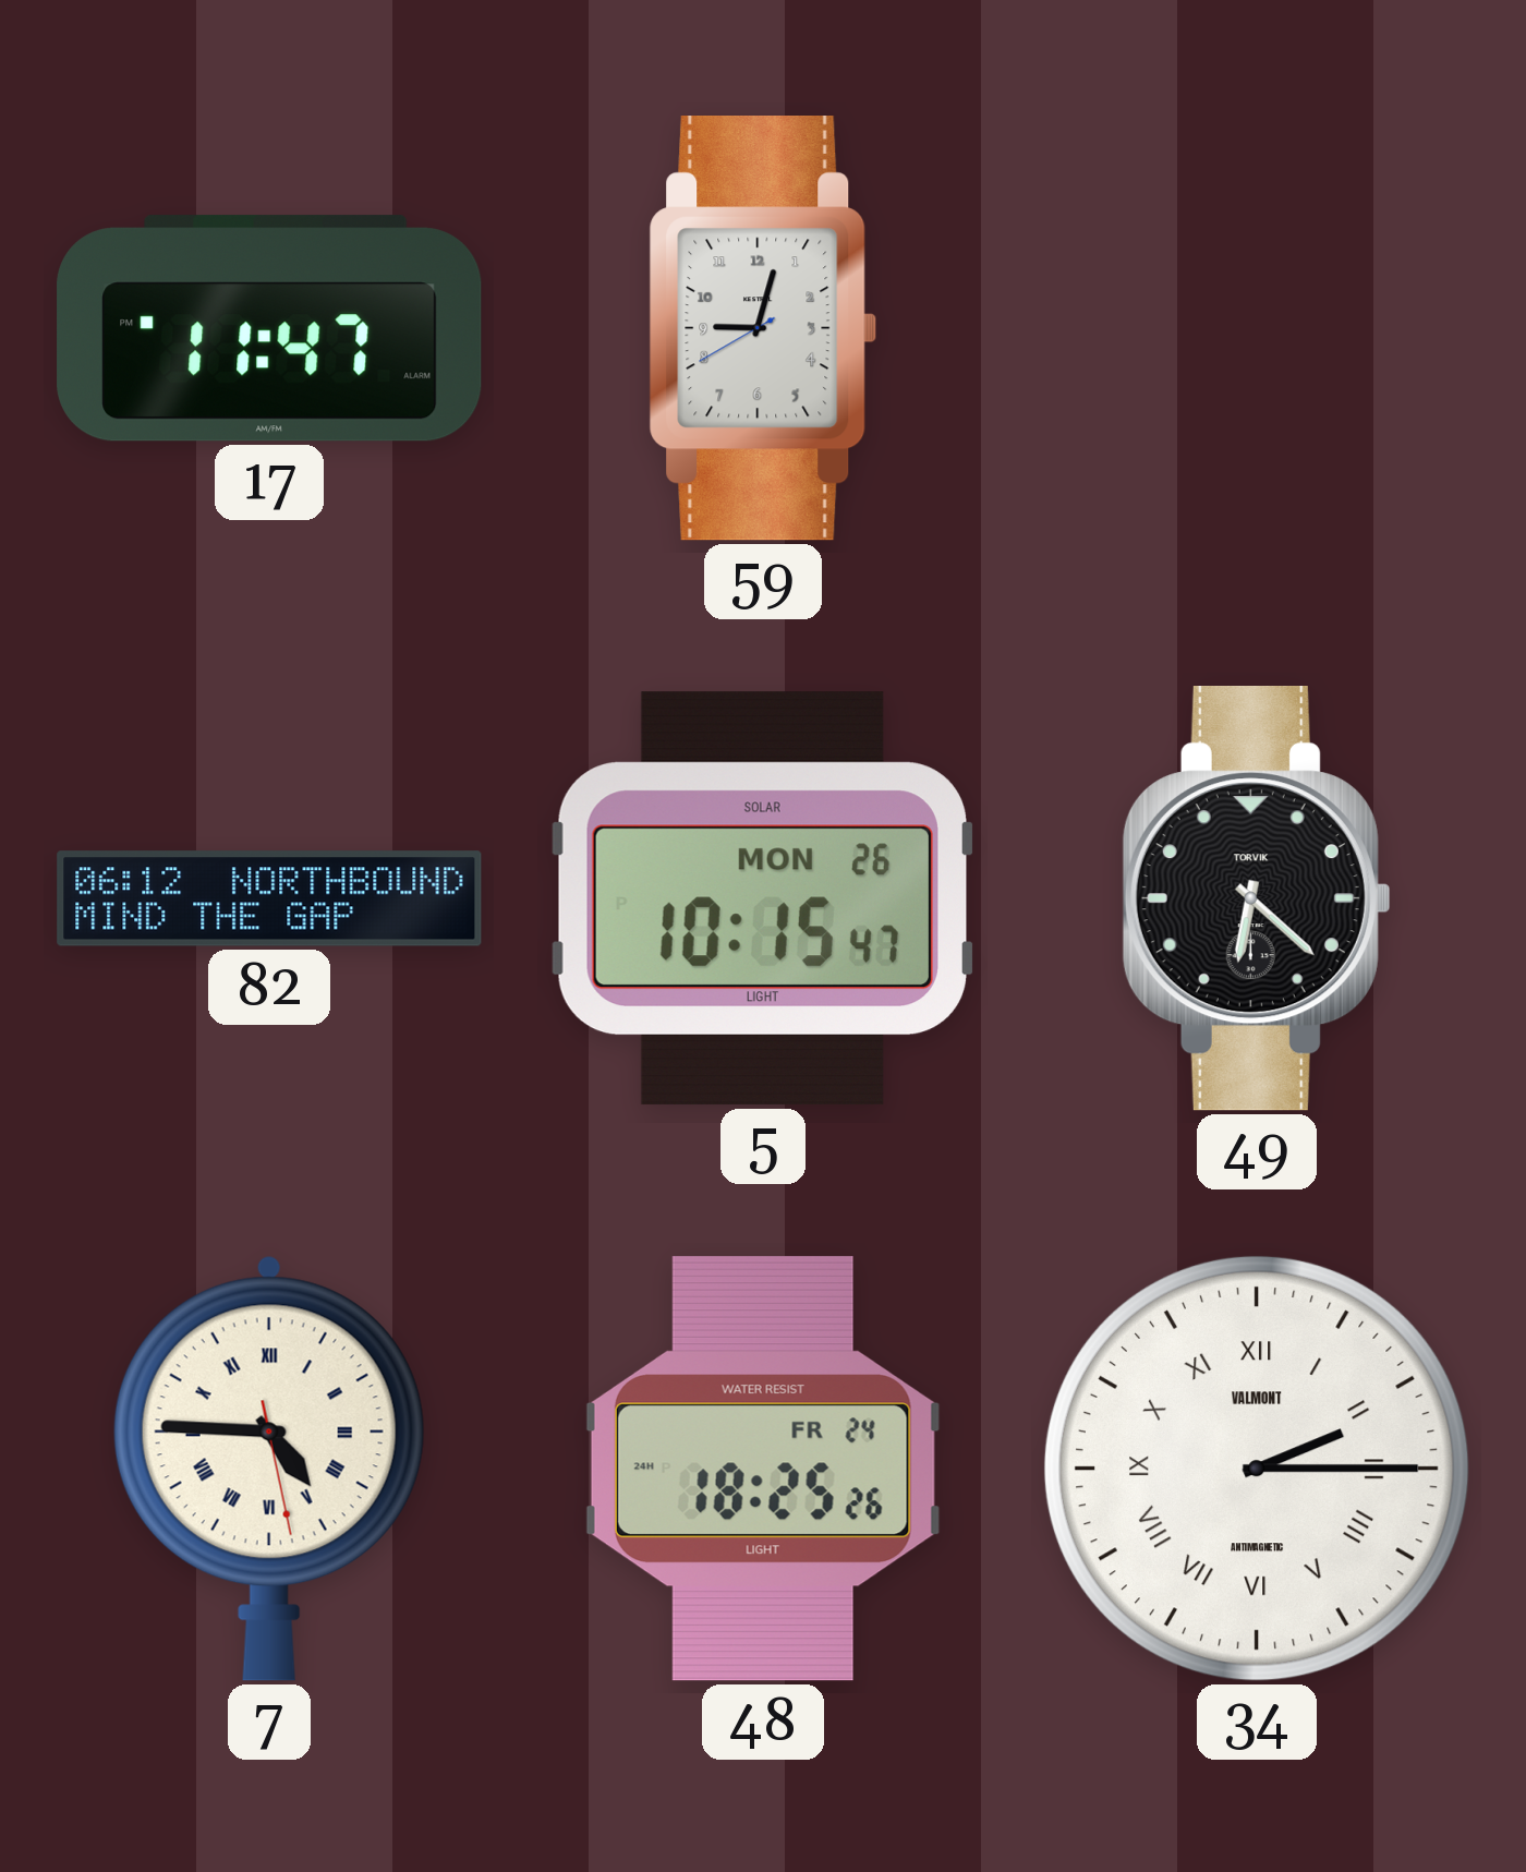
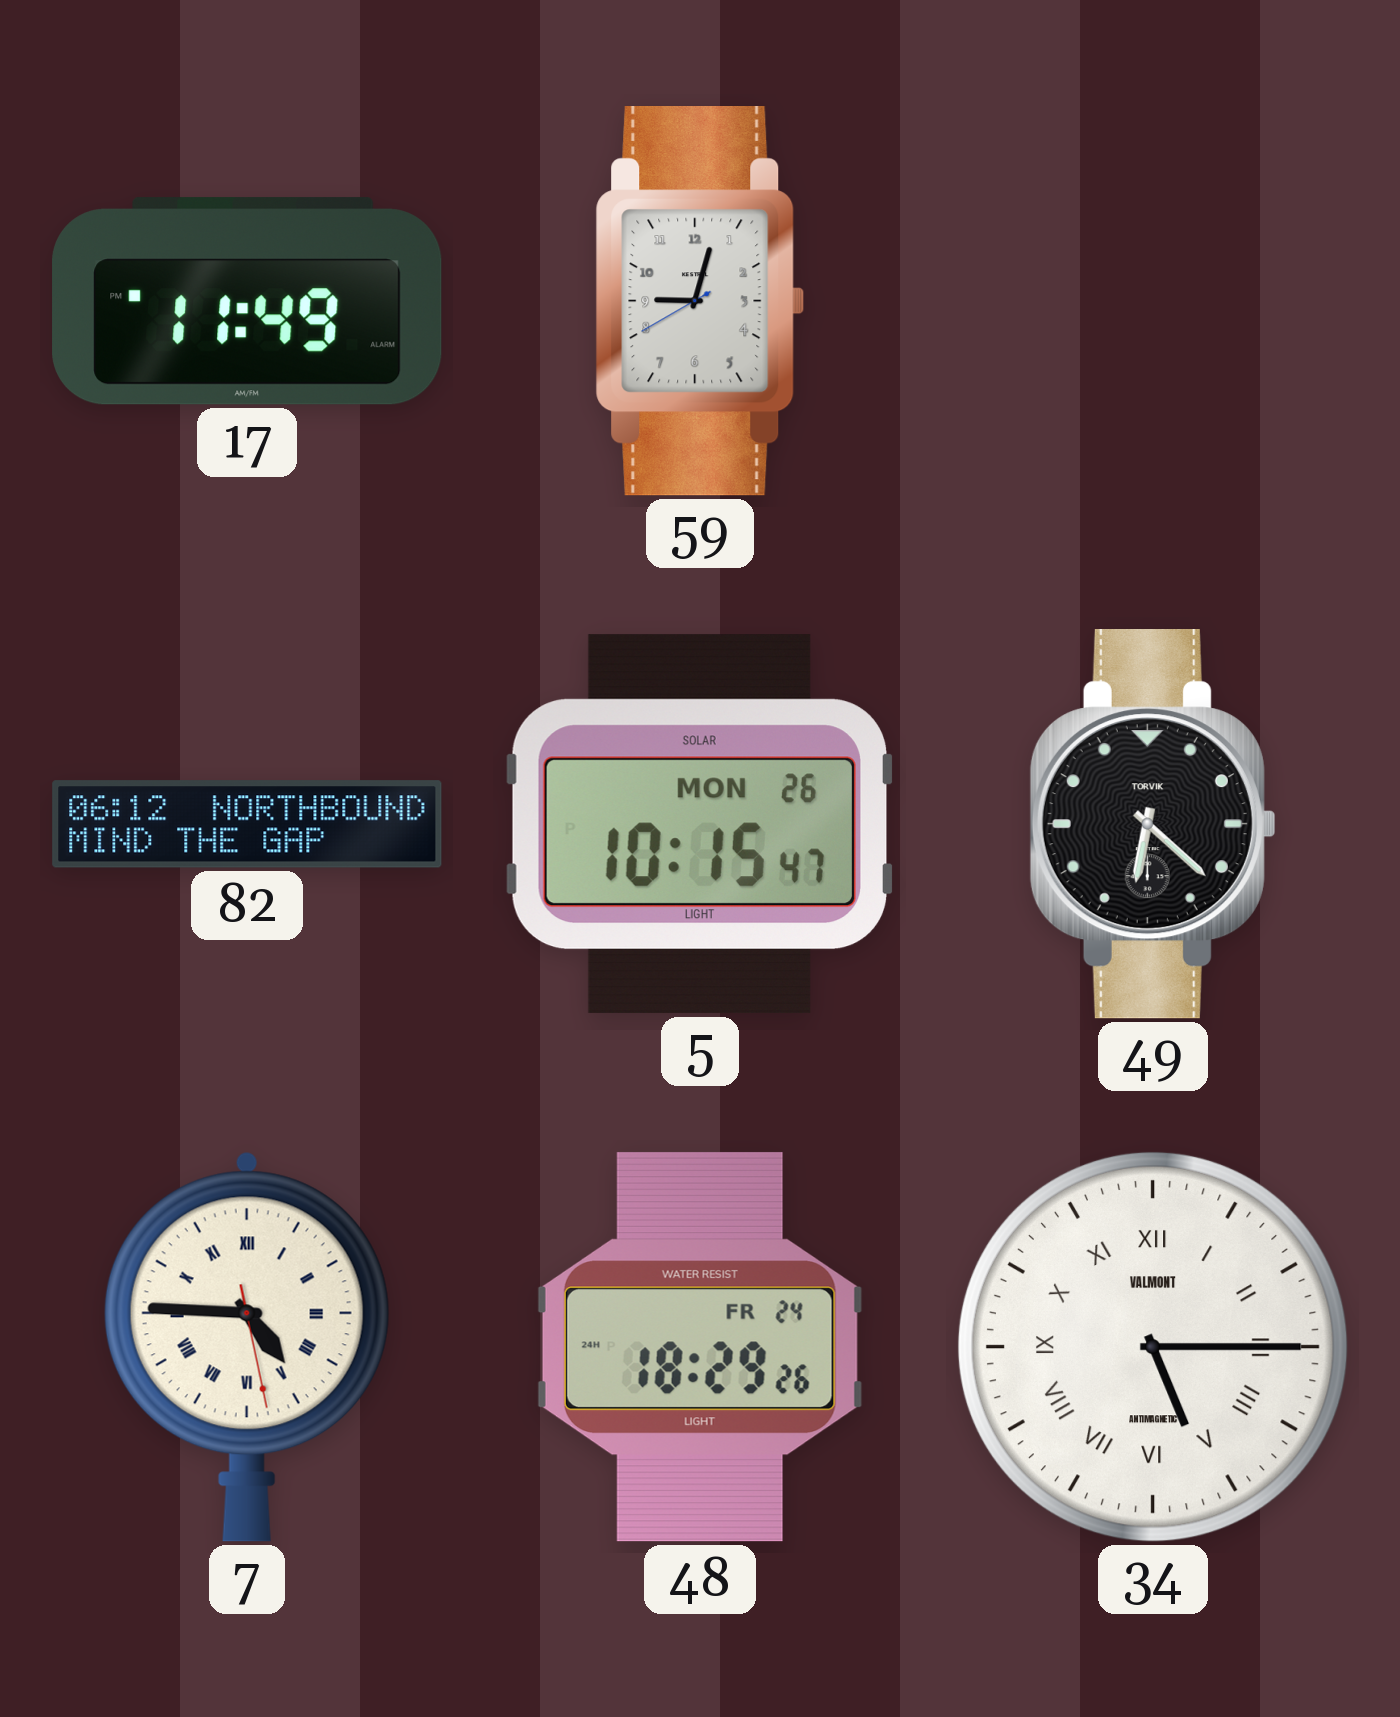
17: 11:47 -> 11:49 (247, 301)
48: 18:25 -> 18:29 (700, 1347)
34: 2:15 -> 5:15 (1153, 1347)
